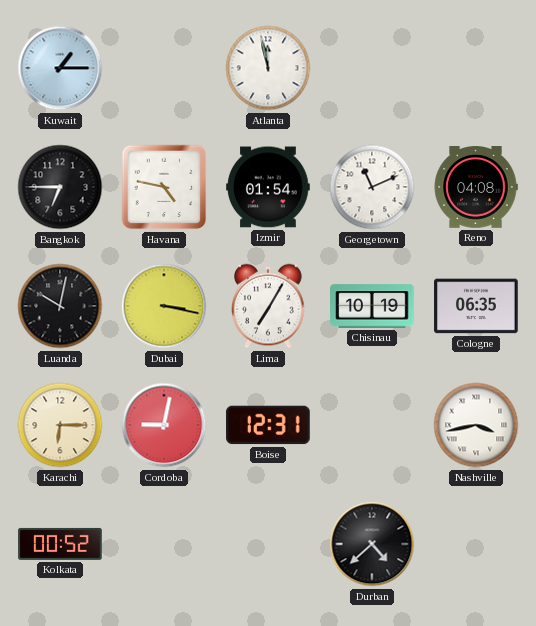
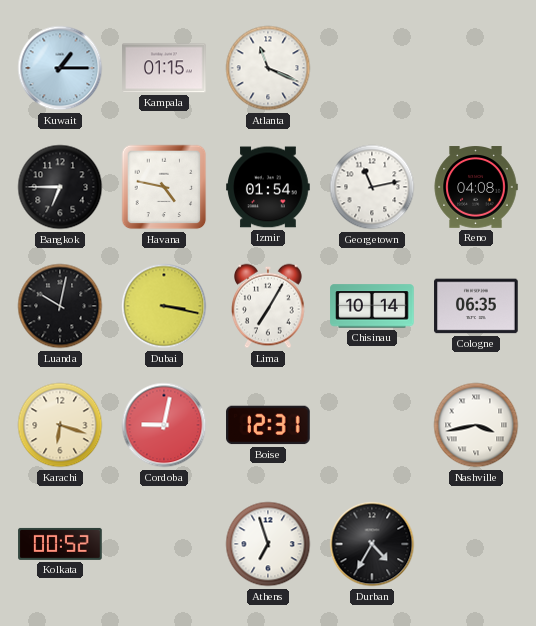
Kampala: none -> 01:15 (164, 68)
Atlanta: 11:58 -> 11:19 (268, 68)
Georgetown: 11:11 -> 11:13 (372, 187)
Chisinau: 10:19 -> 10:14 (372, 306)
Karachi: 6:15 -> 6:18 (60, 425)
Athens: none -> 6:57 (268, 544)
Durban: 4:38 -> 4:35 (372, 544)
